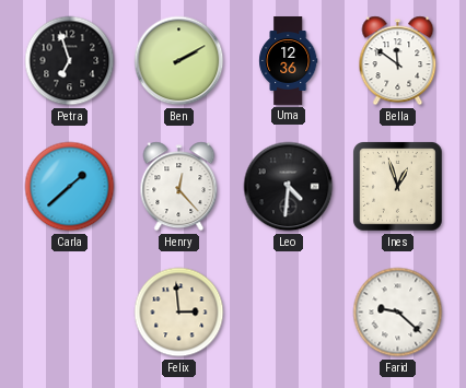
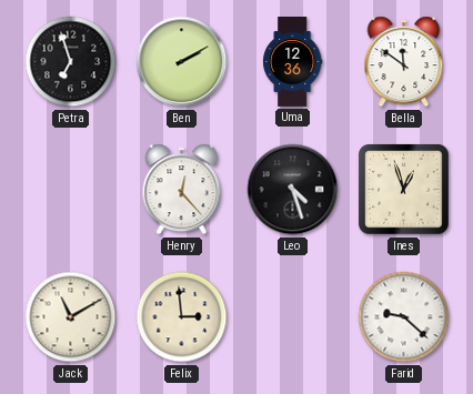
Carla: 1:38 -> none (70, 187)
Leo: 4:31 -> 4:27 (293, 190)
Jack: none -> 11:10 (71, 317)
